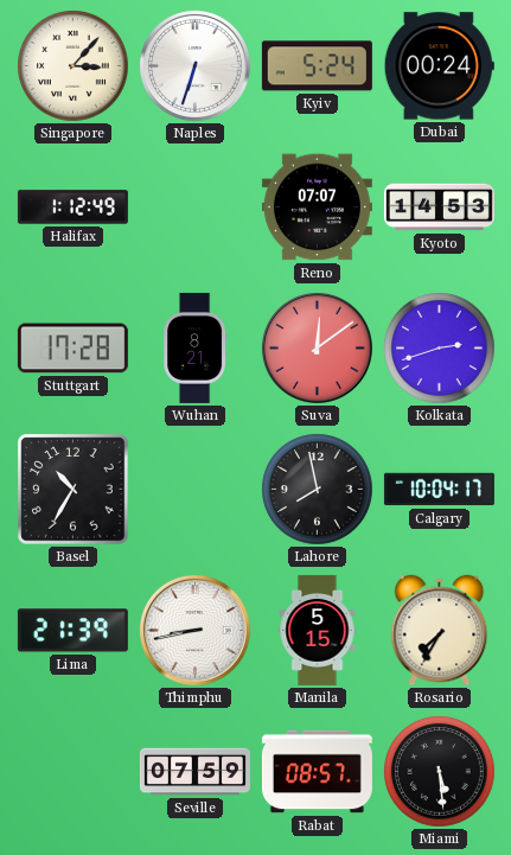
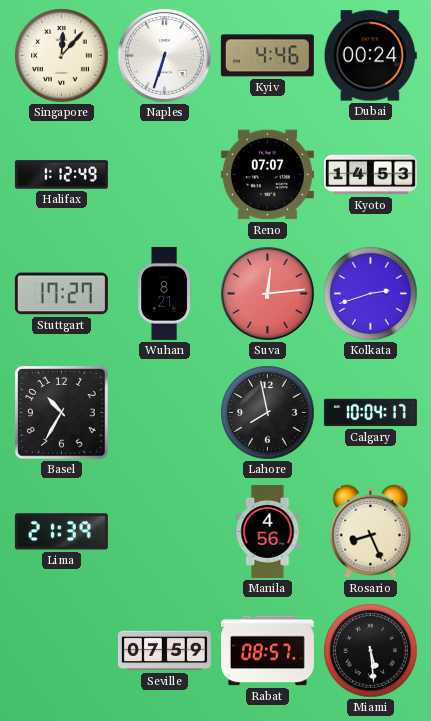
Singapore: 3:07 -> 12:07 (62, 56)
Kyiv: 5:24 -> 4:46 (267, 56)
Stuttgart: 17:28 -> 17:27 (61, 294)
Suva: 12:09 -> 12:14 (267, 293)
Thimphu: 8:43 -> none (194, 630)
Manila: 5:15 -> 4:56 (268, 531)
Rosario: 7:35 -> 8:26 (371, 532)
